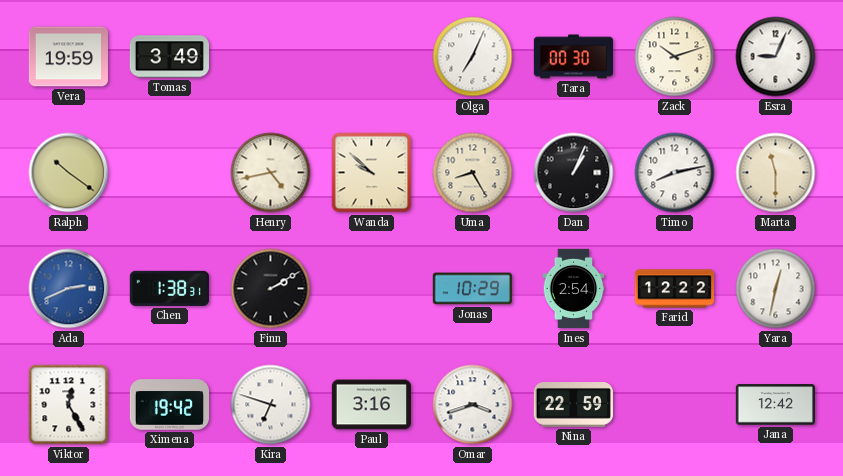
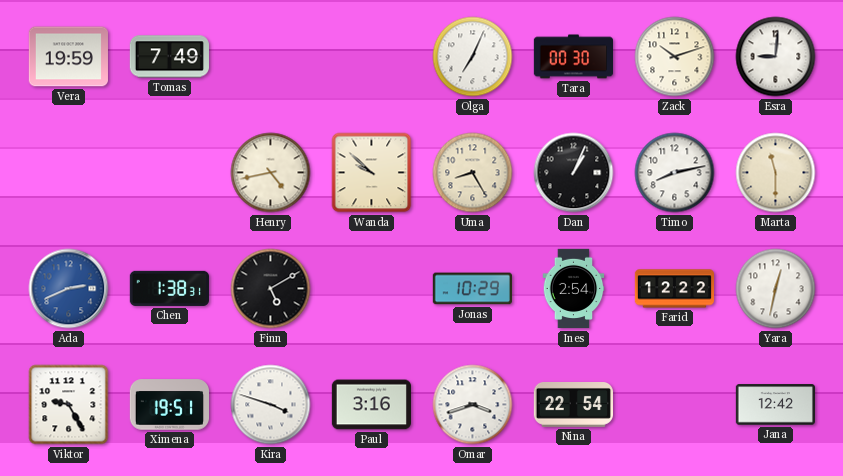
Tomas: 3:49 -> 7:49 (169, 57)
Esra: 9:04 -> 9:01 (776, 57)
Ralph: 10:21 -> none (69, 173)
Finn: 2:10 -> 5:10 (271, 289)
Viktor: 12:25 -> 9:25 (69, 405)
Ximena: 19:42 -> 19:51 (169, 405)
Kira: 6:48 -> 3:48 (271, 405)
Nina: 22:59 -> 22:54 (573, 405)
